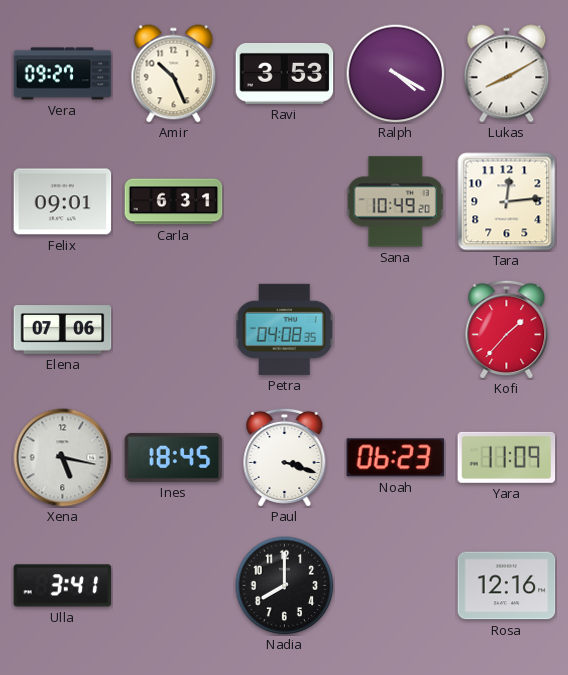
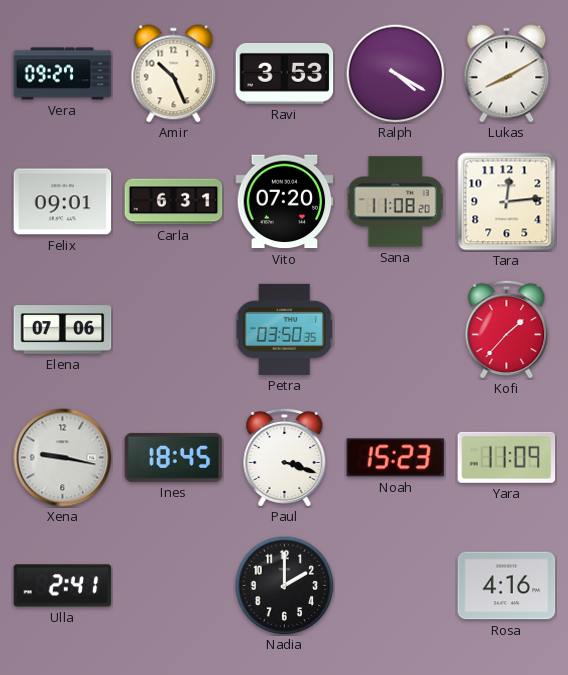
Vito: none -> 07:20 (285, 202)
Sana: 10:49 -> 11:08 (396, 202)
Petra: 04:08 -> 03:50 (284, 329)
Xena: 5:17 -> 9:17 (63, 458)
Noah: 06:23 -> 15:23 (396, 458)
Ulla: 3:41 -> 2:41 (63, 586)
Nadia: 8:00 -> 2:00 (285, 586)
Rosa: 12:16 -> 4:16 (507, 586)
